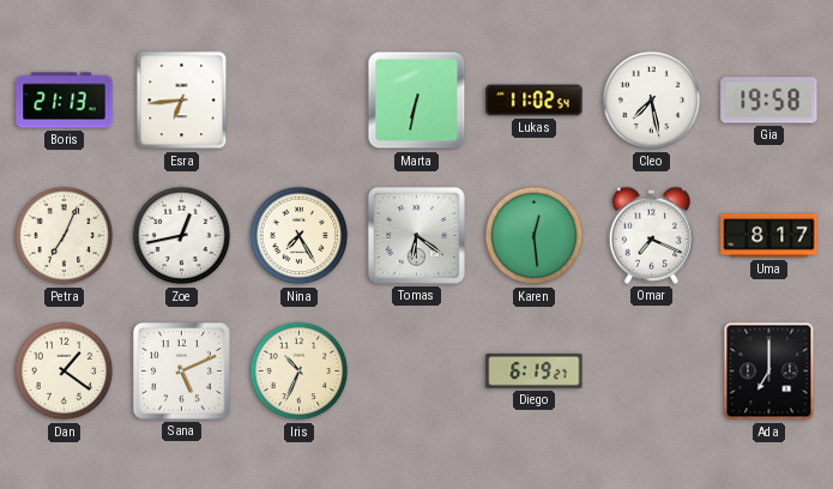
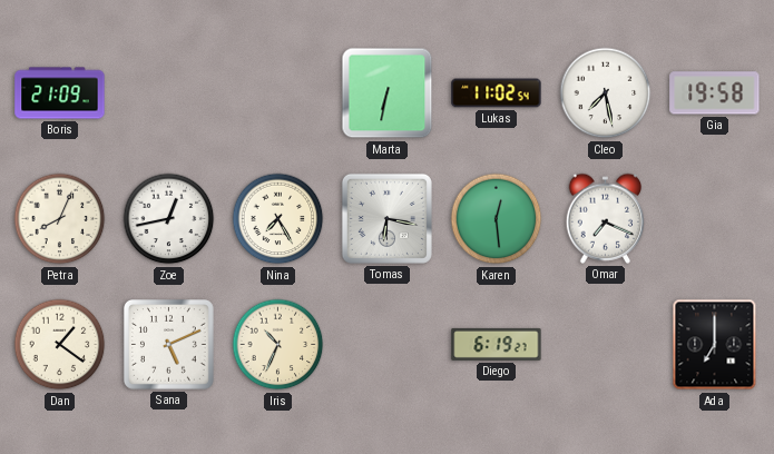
Boris: 21:13 -> 21:09 (60, 93)
Esra: 6:44 -> none (182, 101)
Petra: 7:04 -> 8:04 (60, 219)
Tomas: 6:21 -> 6:17 (386, 218)
Uma: 8:17 -> none (769, 236)
